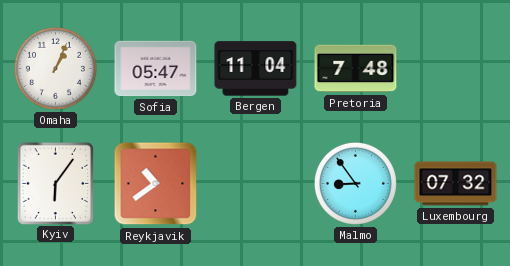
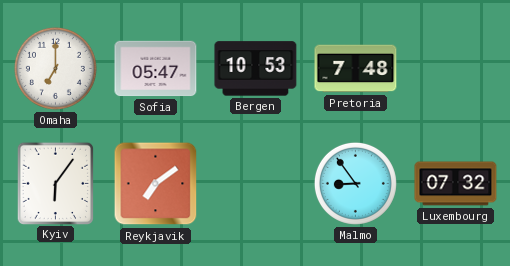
Omaha: 1:04 -> 7:00 (55, 68)
Bergen: 11:04 -> 10:53 (256, 69)
Reykjavik: 10:39 -> 7:09 (156, 184)
